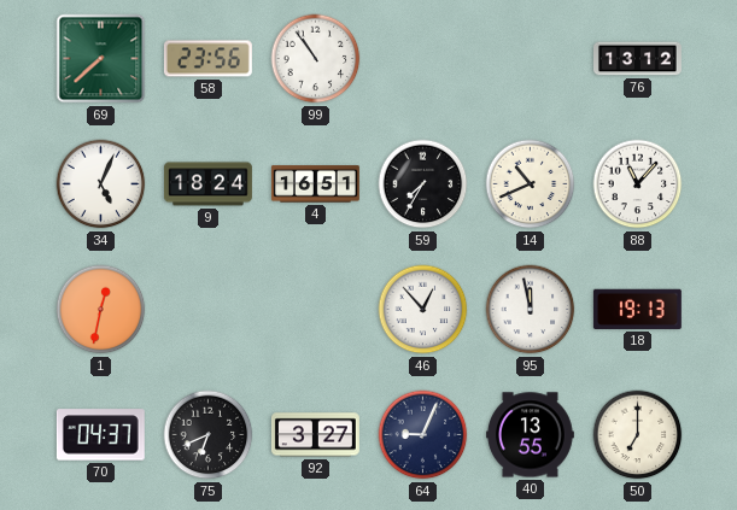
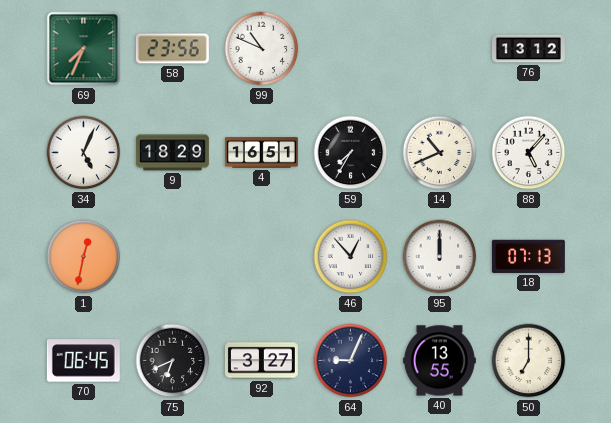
69: 7:38 -> 7:34 (84, 49)
99: 10:54 -> 10:49 (262, 49)
9: 18:24 -> 18:29 (172, 153)
88: 11:07 -> 5:07 (529, 153)
95: 11:58 -> 12:00 (440, 257)
18: 19:13 -> 07:13 (528, 256)
70: 04:37 -> 06:45 (83, 361)
